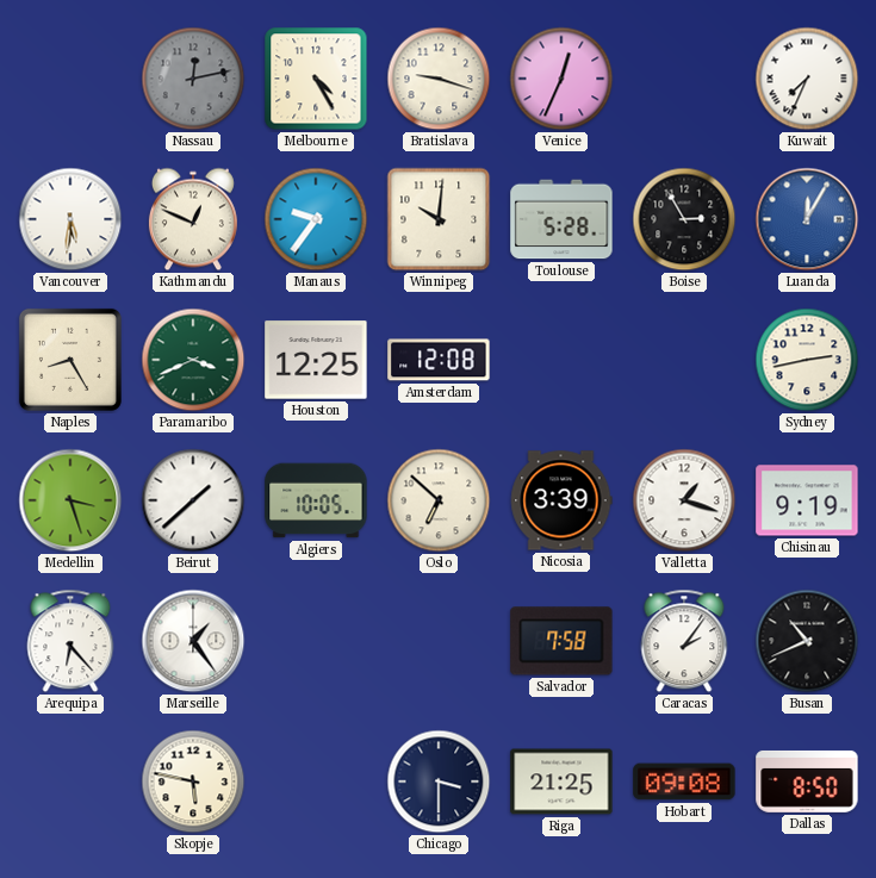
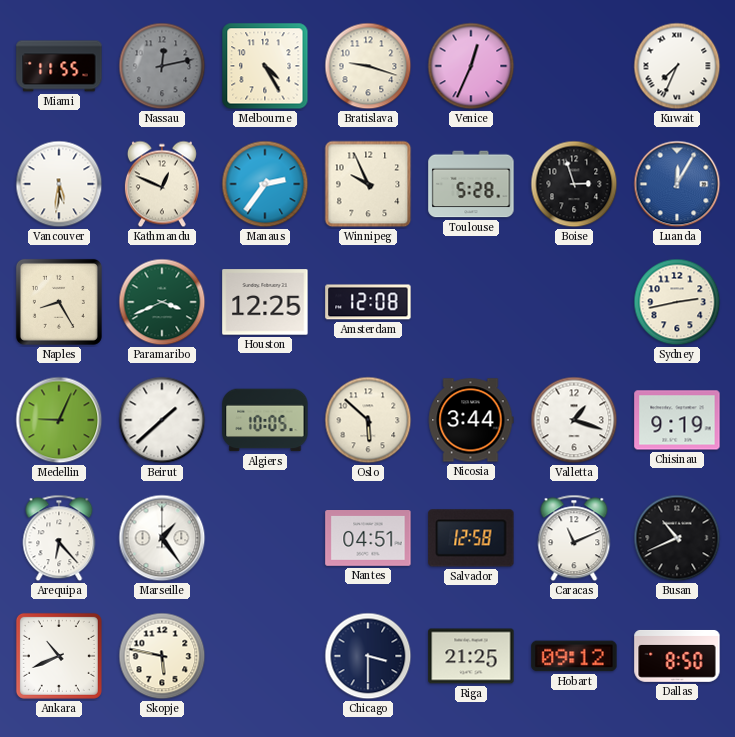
Miami: none -> 11:55 (59, 66)
Manaus: 9:36 -> 2:36 (265, 184)
Winnipeg: 10:01 -> 9:56 (368, 184)
Boise: 2:55 -> 2:57 (574, 184)
Medellin: 3:27 -> 9:04 (59, 420)
Oslo: 6:52 -> 5:52 (368, 420)
Nicosia: 3:39 -> 3:44 (471, 420)
Nantes: none -> 04:51 (368, 539)
Salvador: 7:58 -> 12:58 (471, 538)
Caracas: 2:06 -> 11:11 (574, 538)
Ankara: none -> 10:41 (59, 656)
Hobart: 09:08 -> 09:12 (574, 656)
